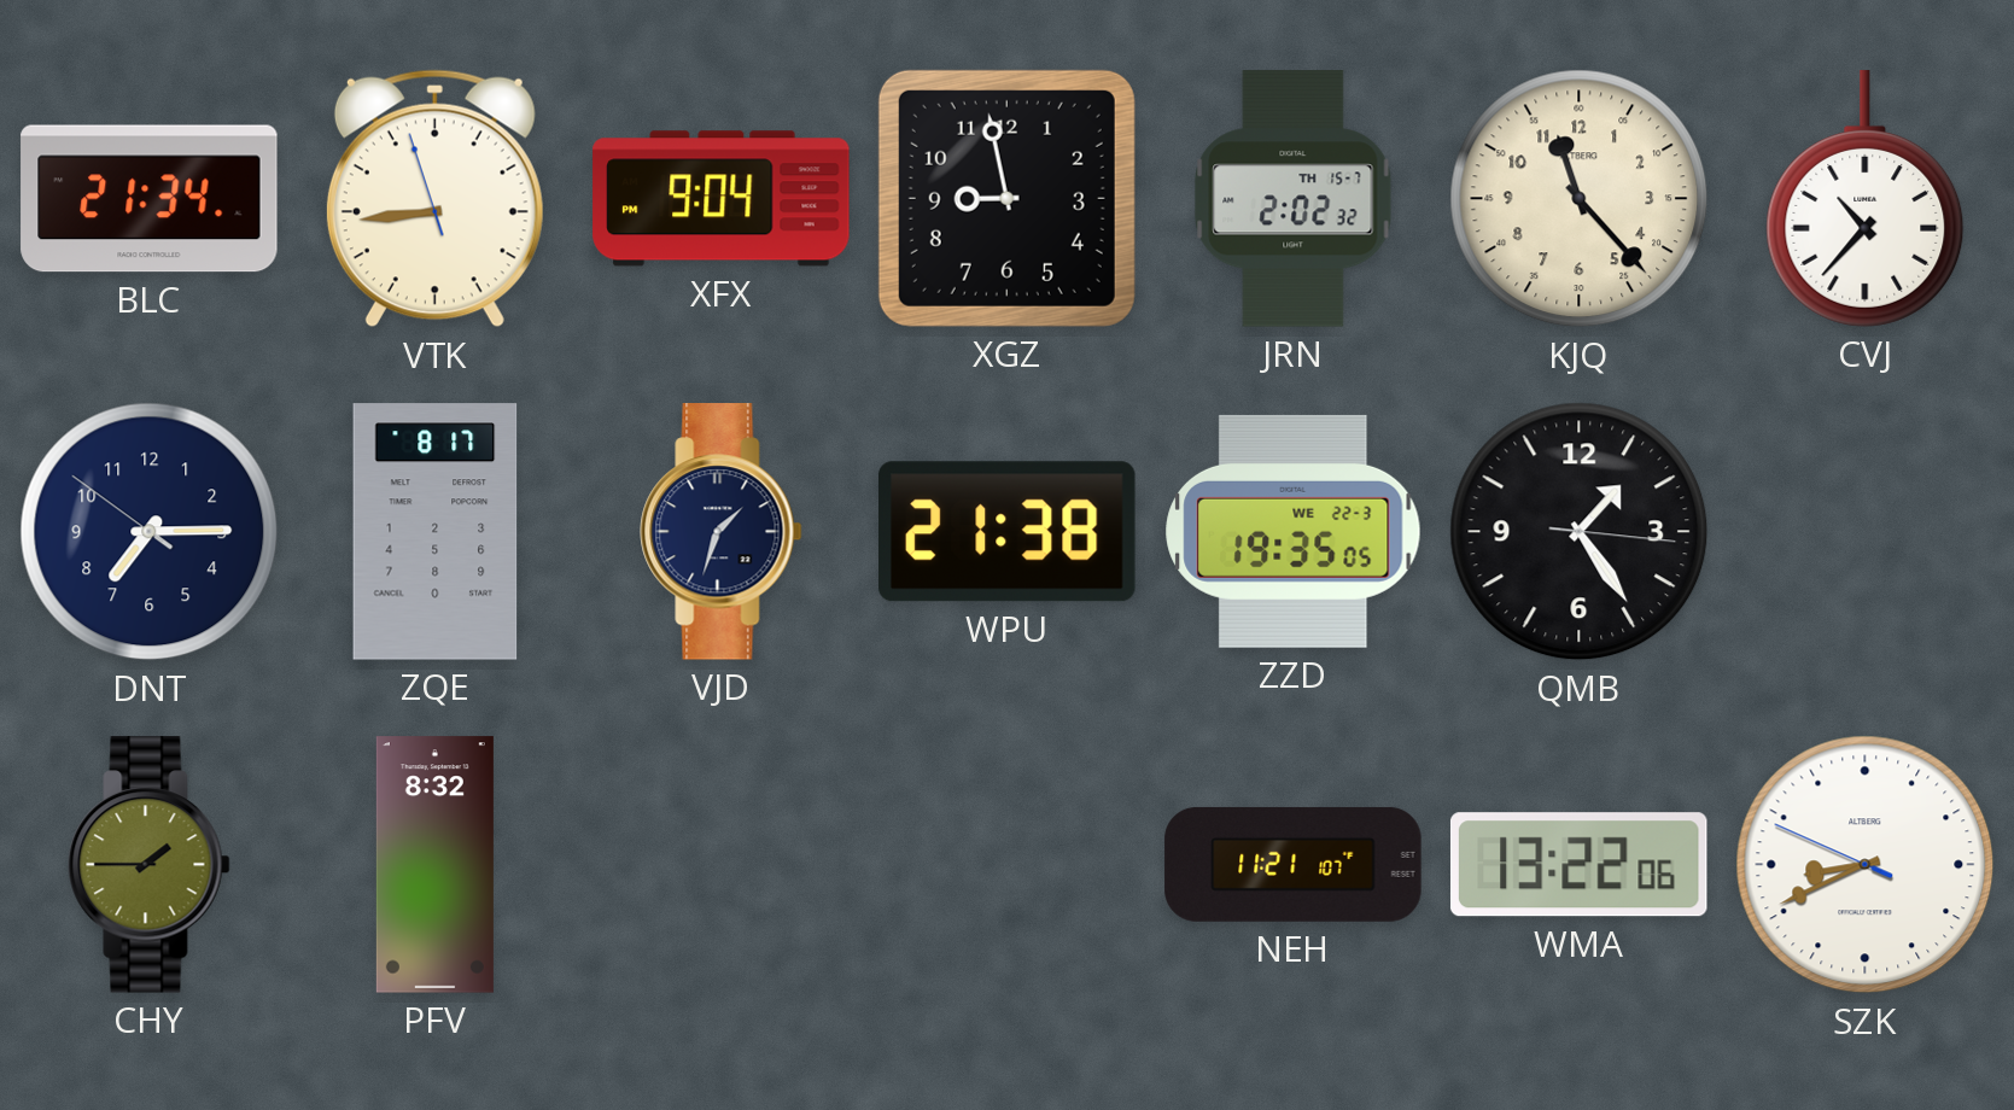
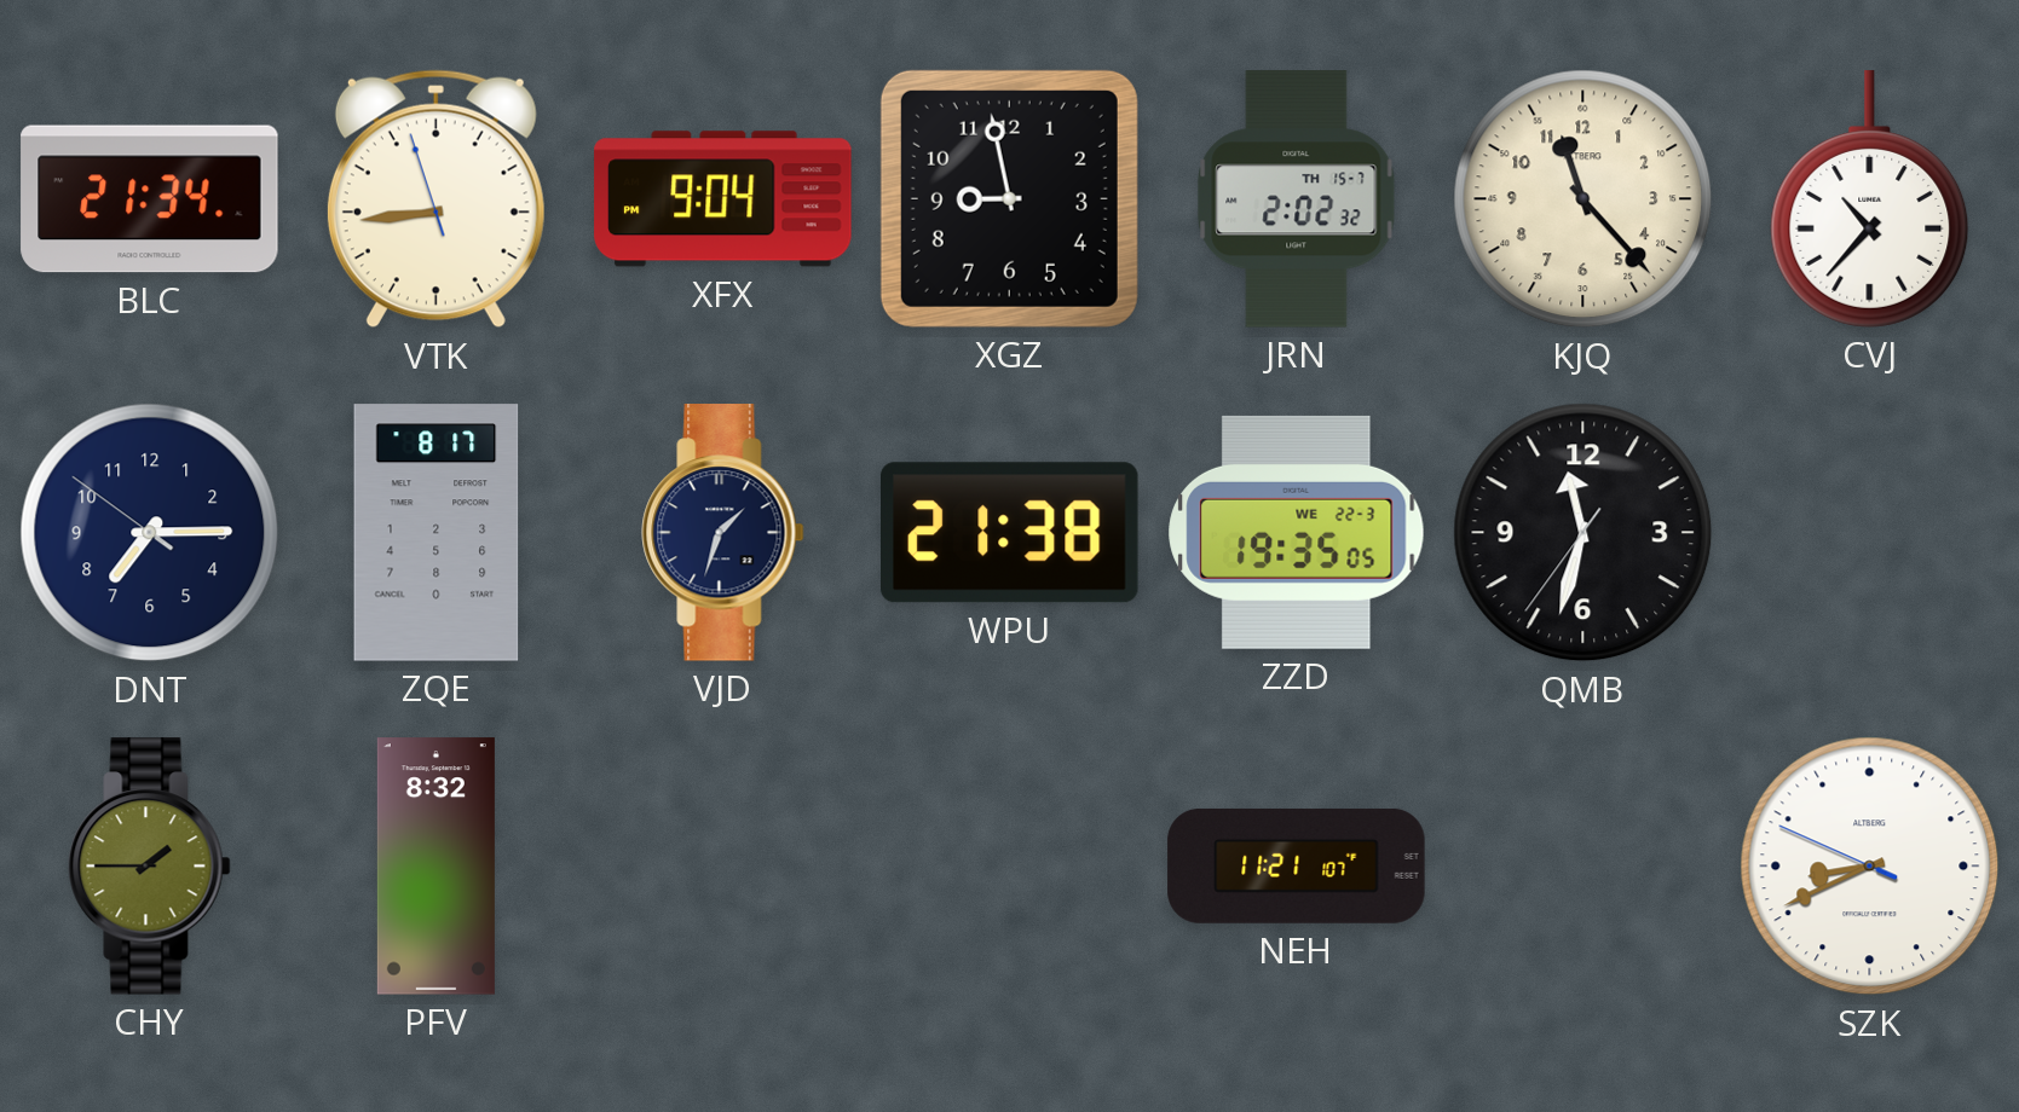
QMB: 1:24 -> 11:32 (1584, 533)
WMA: 13:22 -> none (1578, 865)
